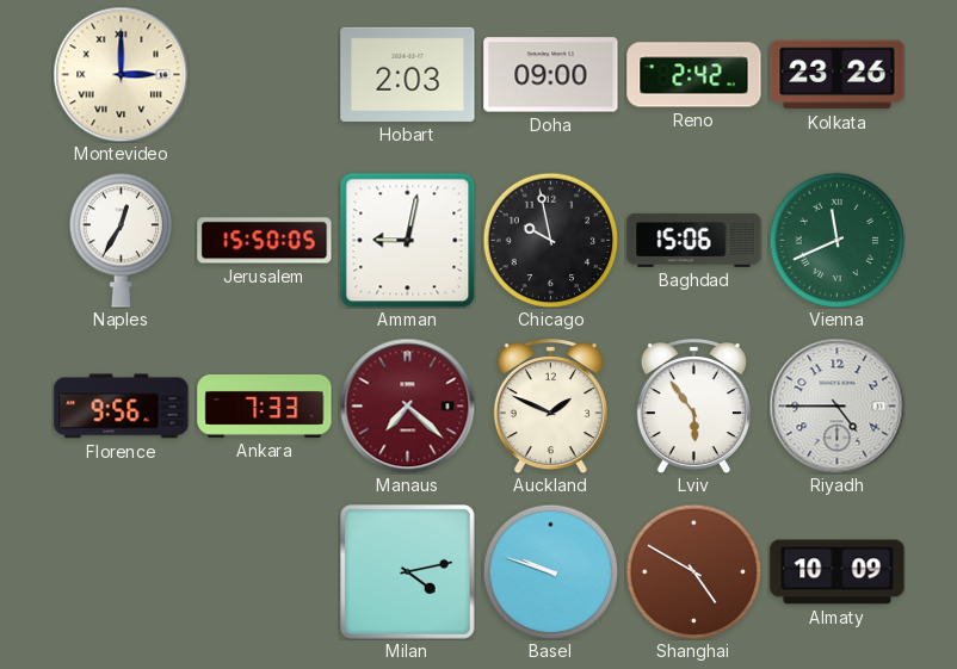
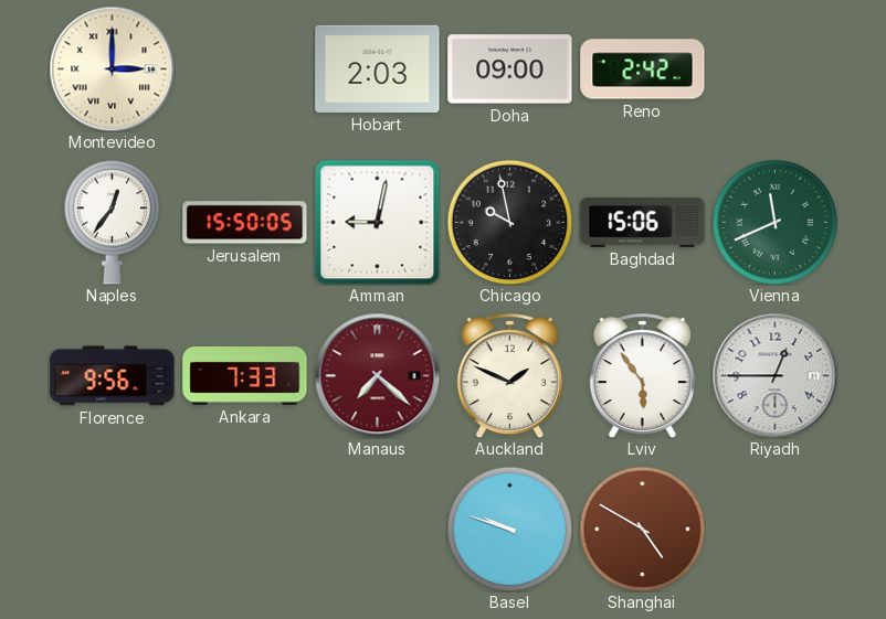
Kolkata: 23:26 -> none (838, 75)
Naples: 12:35 -> 12:36 (113, 222)
Riyadh: 4:45 -> 12:45 (774, 375)
Milan: 4:13 -> none (408, 572)
Almaty: 10:09 -> none (838, 572)
